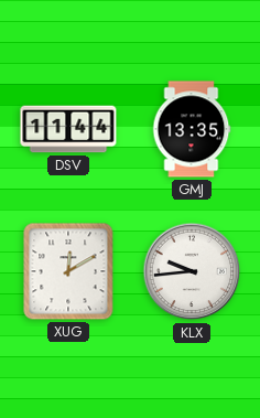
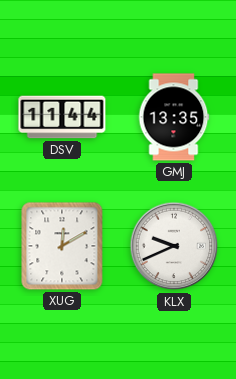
KLX: 9:44 -> 9:41 (174, 246)
